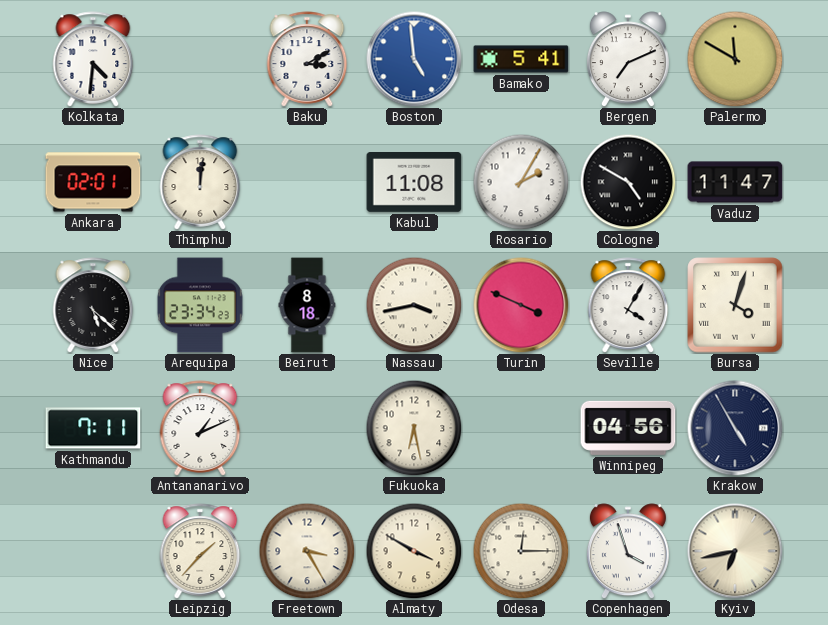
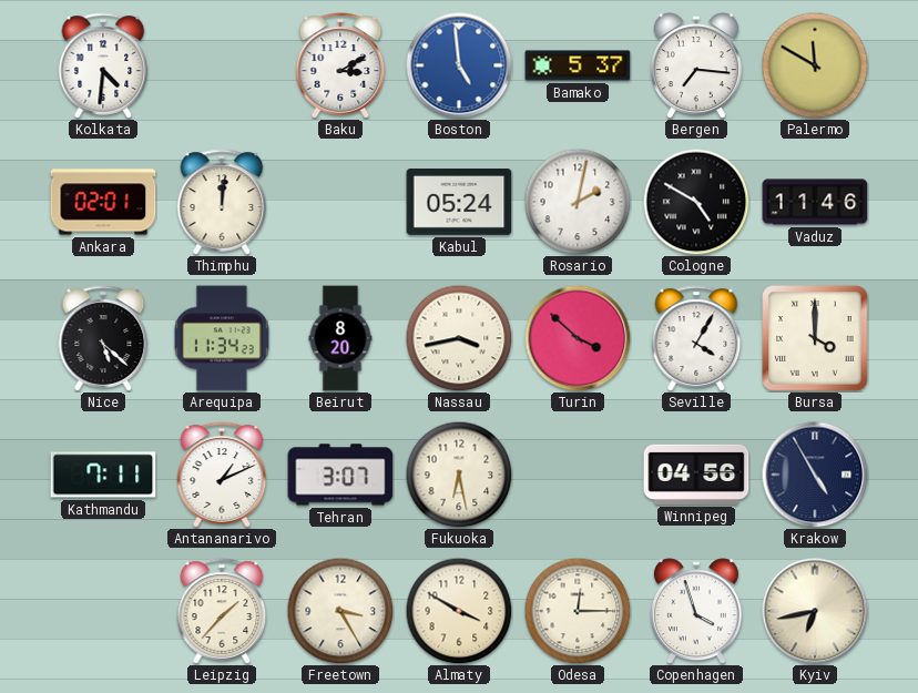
Bamako: 5:41 -> 5:37 (578, 65)
Bergen: 7:11 -> 7:16 (696, 65)
Kabul: 11:08 -> 05:24 (459, 203)
Rosario: 2:05 -> 2:02 (578, 202)
Vaduz: 11:47 -> 11:46 (815, 202)
Arequipa: 23:34 -> 11:34 (222, 338)
Beirut: 8:18 -> 8:20 (340, 338)
Turin: 3:49 -> 3:52 (578, 338)
Bursa: 4:03 -> 4:00 (815, 338)
Tehran: none -> 3:07 (340, 475)
